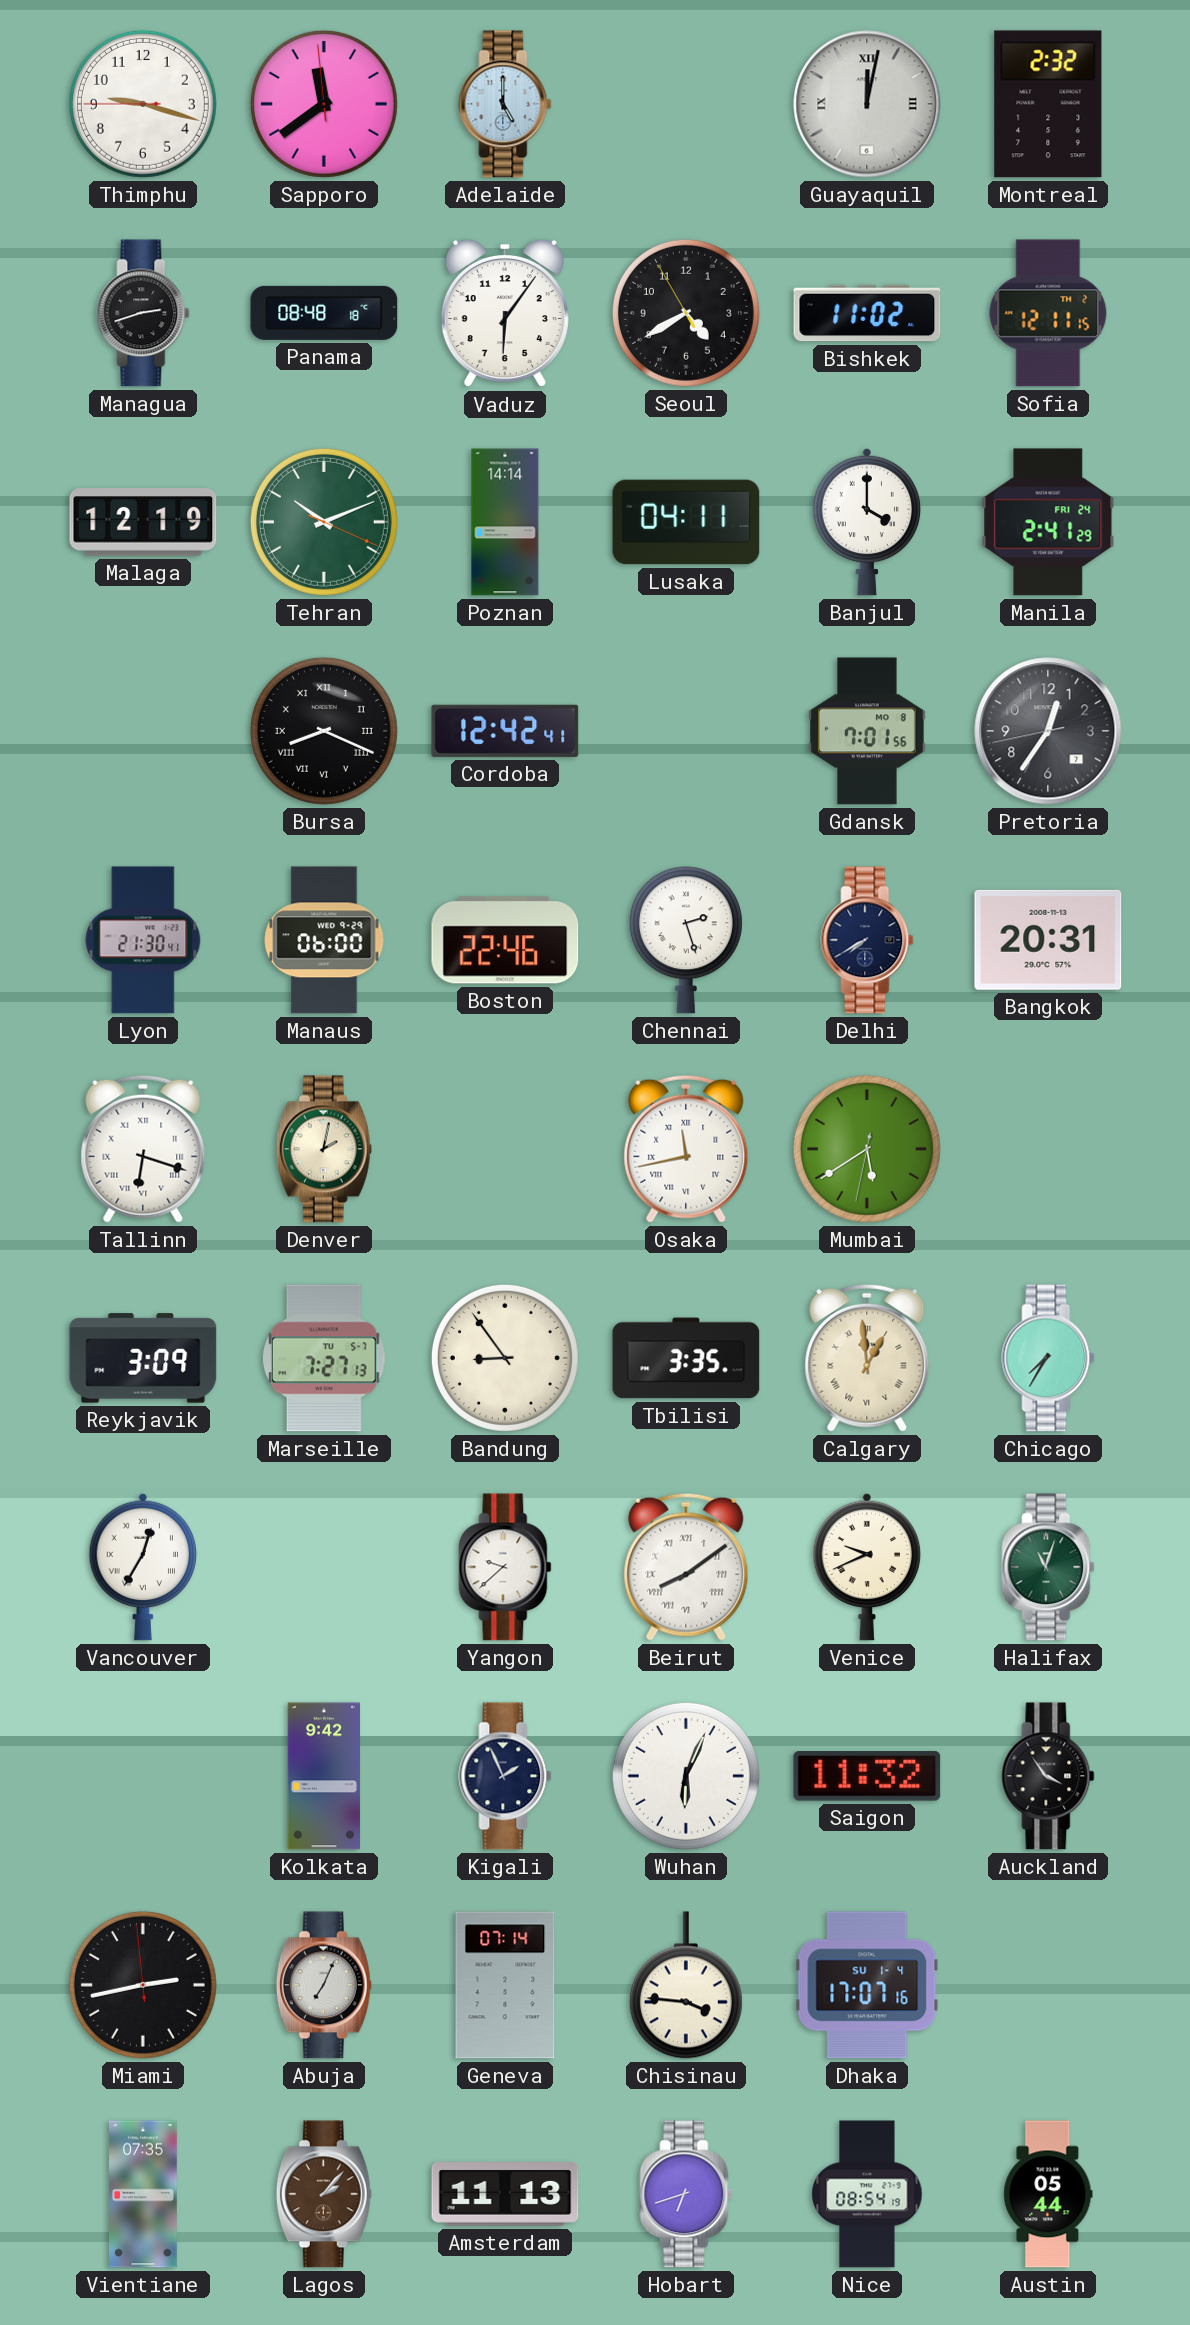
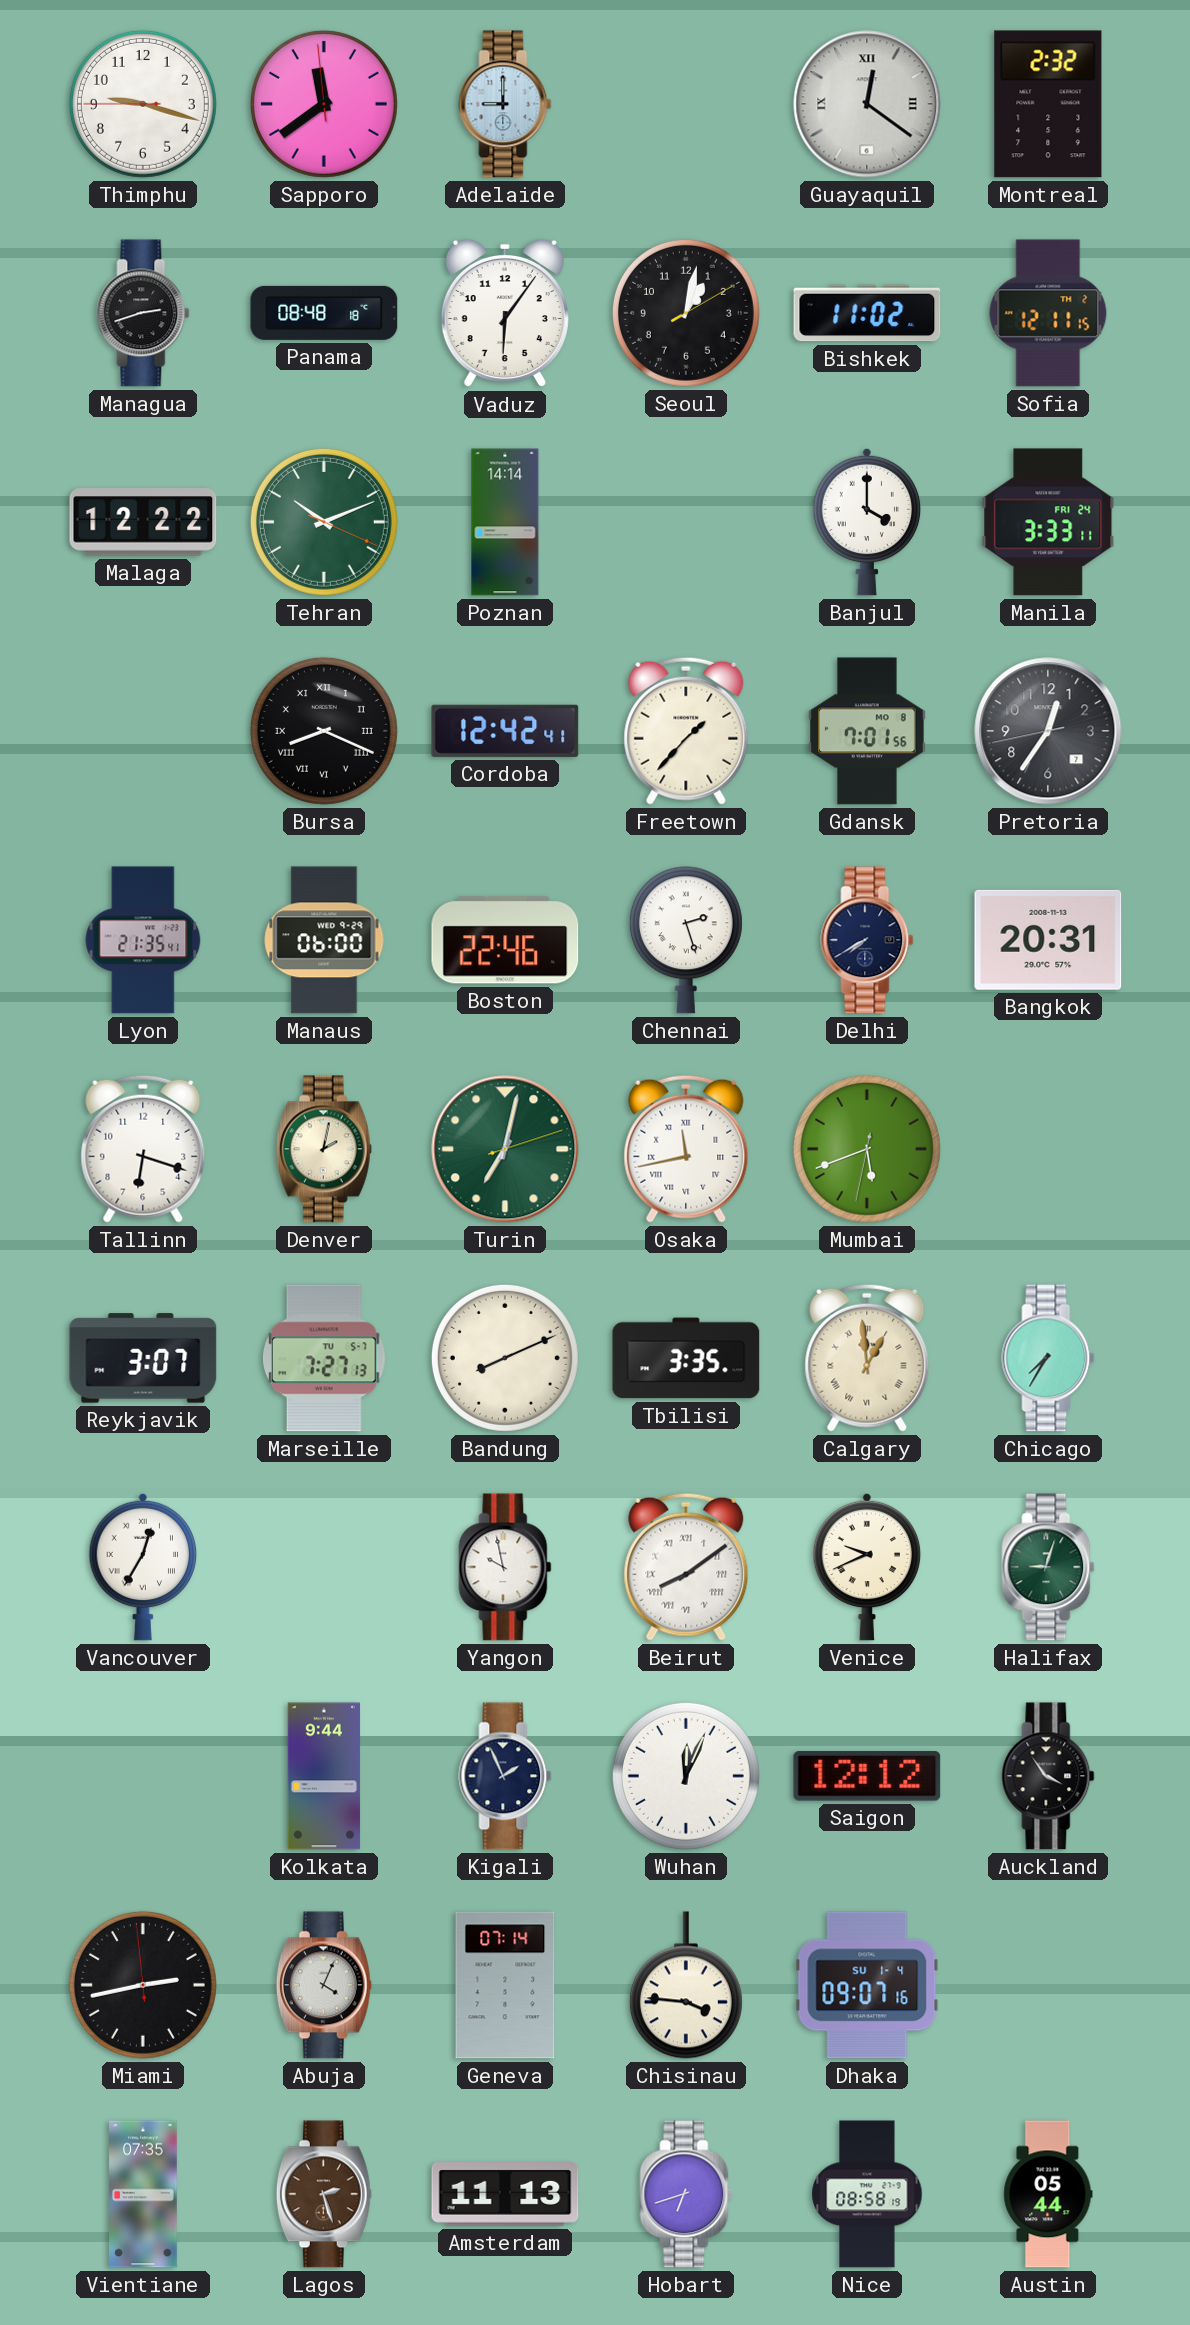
Adelaide: 5:00 -> 9:00 (505, 104)
Guayaquil: 12:02 -> 12:21 (867, 104)
Seoul: 4:39 -> 1:02 (686, 313)
Malaga: 12:19 -> 12:22 (143, 522)
Lusaka: 04:11 -> none (686, 522)
Manila: 2:41 -> 3:33 (1048, 522)
Freetown: none -> 1:37 (686, 731)
Lyon: 21:30 -> 21:35 (143, 940)
Tallinn numerals: Roman -> Arabic (143, 1149)
Turin: none -> 7:02 (505, 1149)
Mumbai: 5:39 -> 5:41 (867, 1149)
Reykjavik: 3:09 -> 3:07 (143, 1358)
Bandung: 8:54 -> 8:11 (505, 1358)
Yangon: 9:38 -> 9:58 (505, 1567)
Halifax: 11:03 -> 9:03 (1048, 1567)
Kolkata: 9:42 -> 9:44 (324, 1776)
Wuhan: 6:04 -> 12:04 (686, 1776)
Saigon: 11:32 -> 12:12 (867, 1776)
Abuja: 7:04 -> 4:04 (324, 1985)
Dhaka: 17:07 -> 09:07 (867, 1985)
Lagos: 2:07 -> 2:27 (324, 2194)
Nice: 08:54 -> 08:58 (867, 2194)
